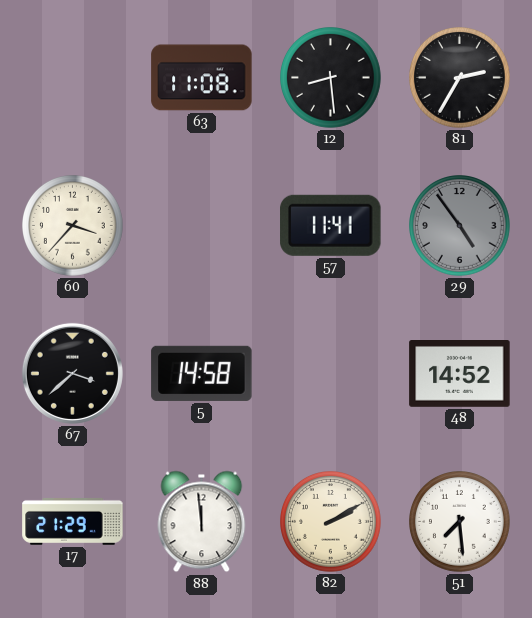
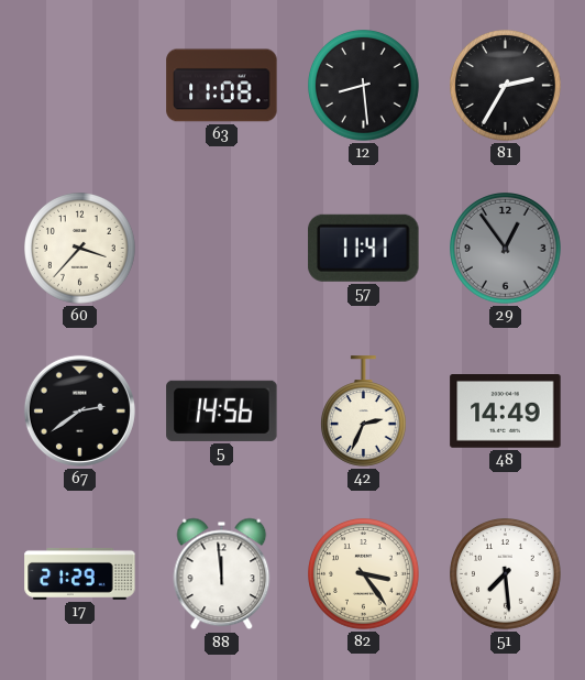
29: 4:54 -> 12:54 (506, 249)
67: 3:38 -> 2:39 (79, 410)
5: 14:58 -> 14:56 (222, 410)
42: none -> 2:34 (363, 412)
48: 14:52 -> 14:49 (506, 412)
82: 2:10 -> 3:24 (364, 574)
